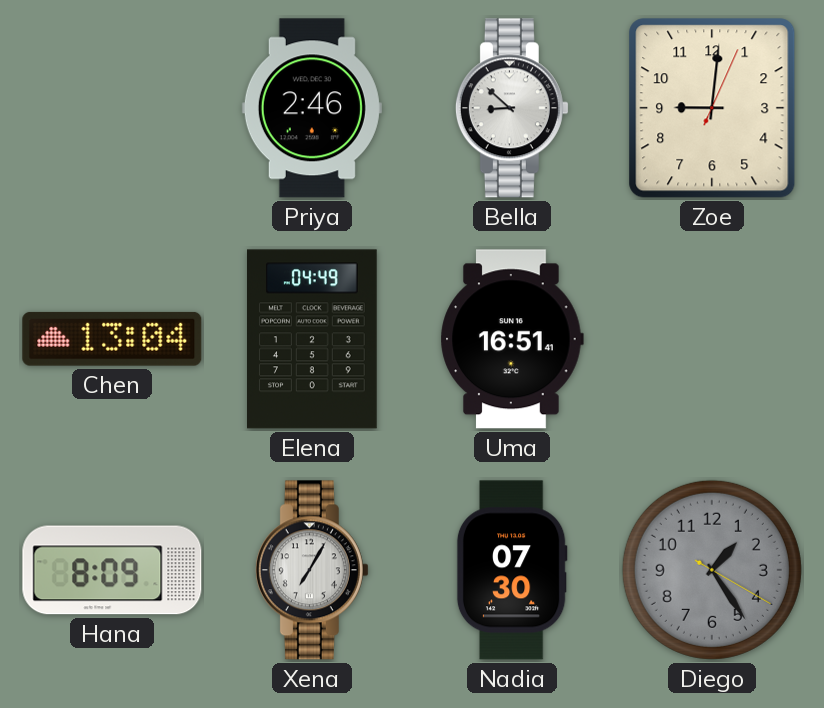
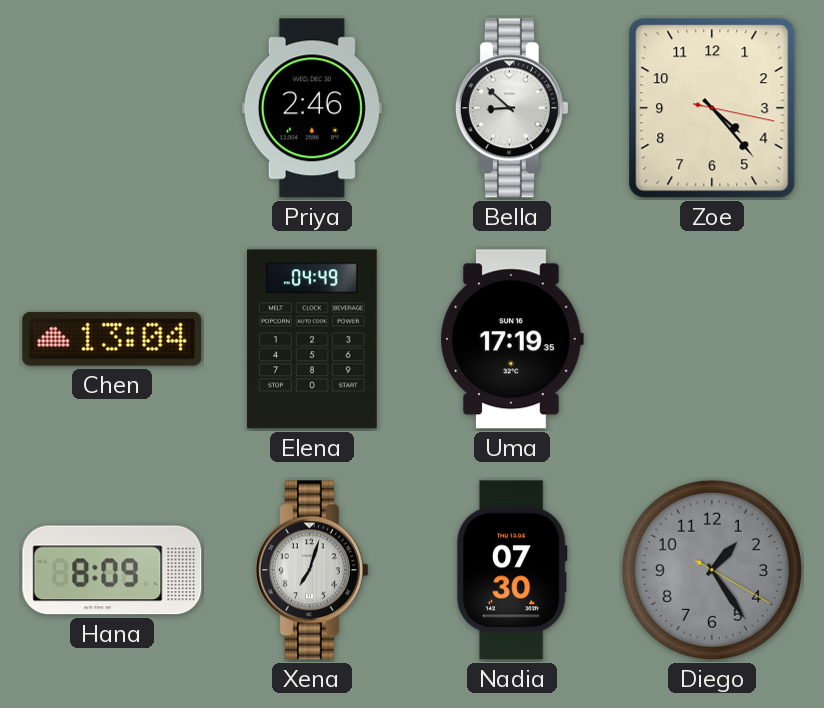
Zoe: 9:01 -> 4:23 (712, 108)
Uma: 16:51 -> 17:19 (512, 339)
Xena: 7:05 -> 7:03 (312, 570)
